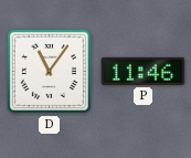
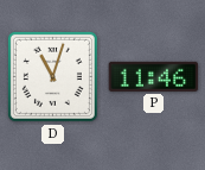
D: 11:06 -> 11:03 (52, 76)
